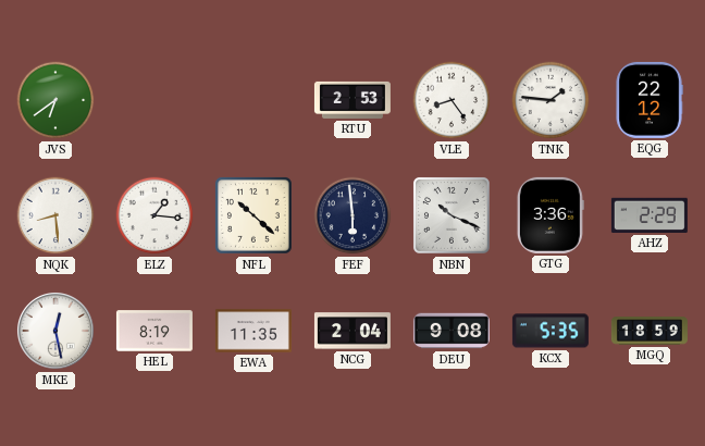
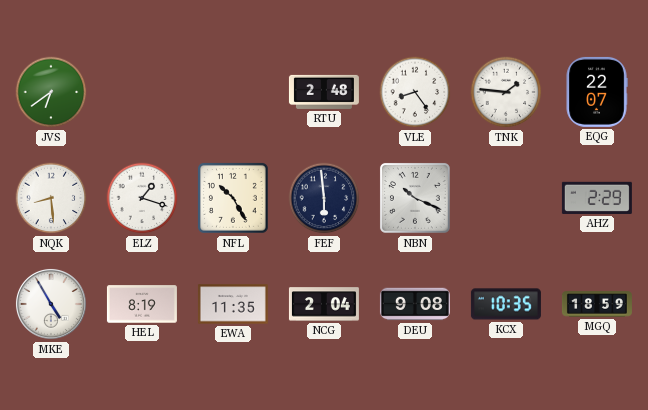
RTU: 2:53 -> 2:48 (324, 92)
EQG: 22:12 -> 22:07 (597, 92)
ELZ: 1:16 -> 1:18 (142, 198)
NFL: 10:22 -> 10:25 (234, 199)
GTG: 3:36 -> none (551, 215)
MKE: 12:28 -> 4:55 (51, 304)
KCX: 5:35 -> 10:35 (506, 304)
